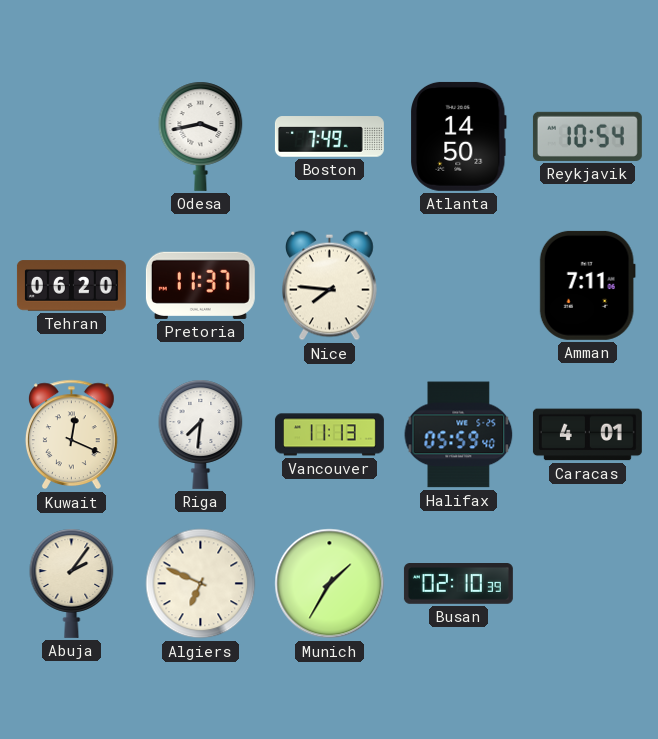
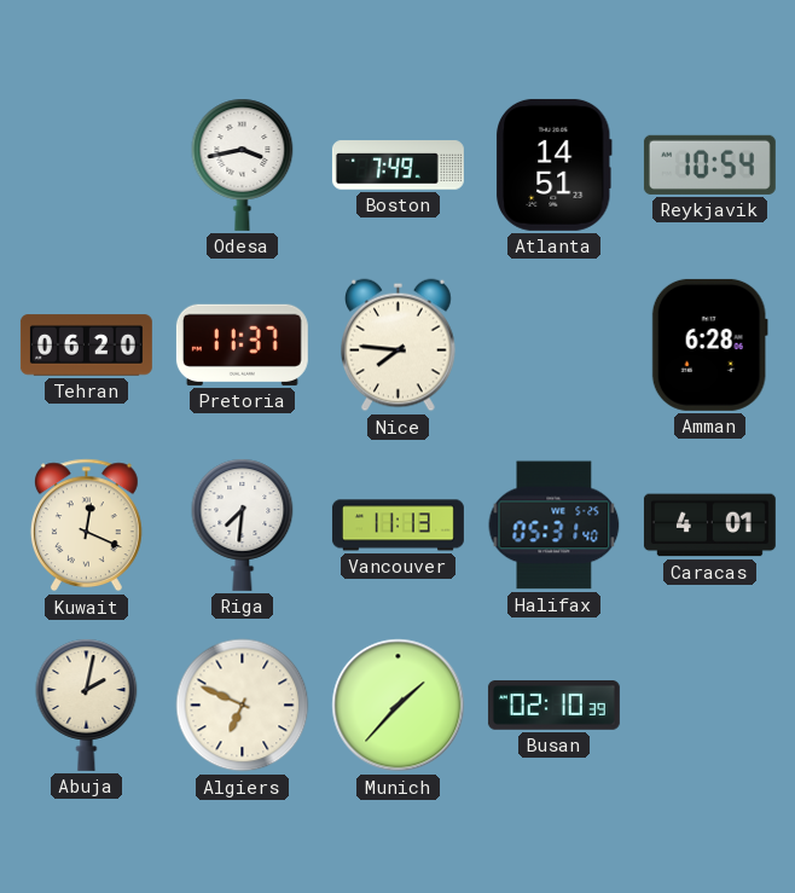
Atlanta: 14:50 -> 14:51 (553, 164)
Amman: 7:11 -> 6:28 (709, 344)
Halifax: 05:59 -> 05:31 (555, 526)
Abuja: 2:06 -> 2:02 (87, 704)
Munich: 1:35 -> 1:37 (399, 706)
